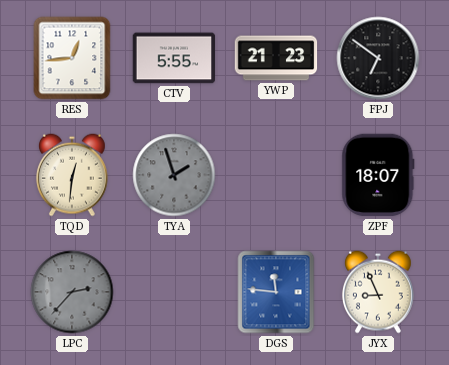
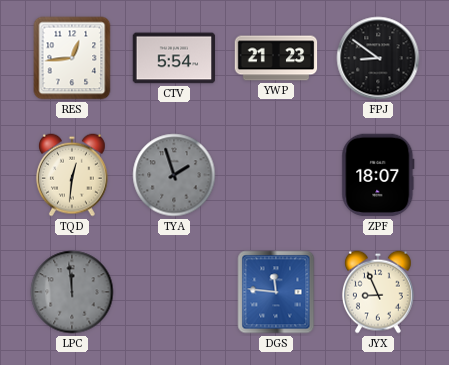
CTV: 5:55 -> 5:54 (174, 58)
FPJ: 6:51 -> 8:51 (378, 58)
LPC: 2:37 -> 11:59 (72, 292)
